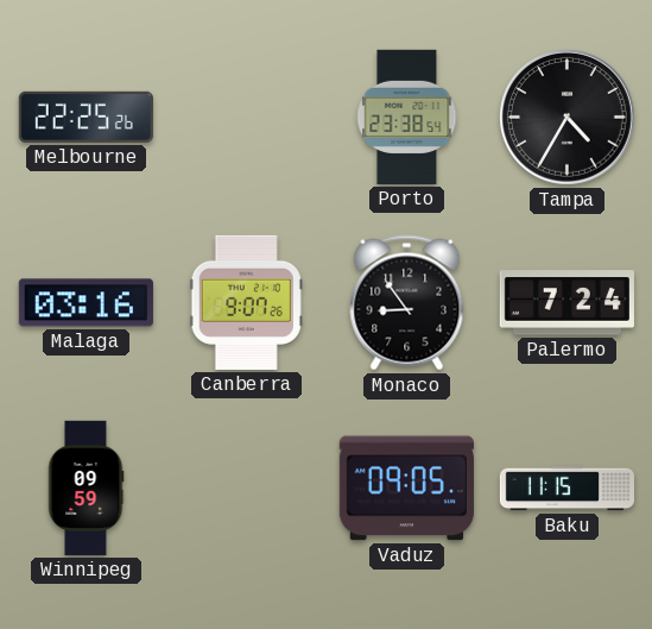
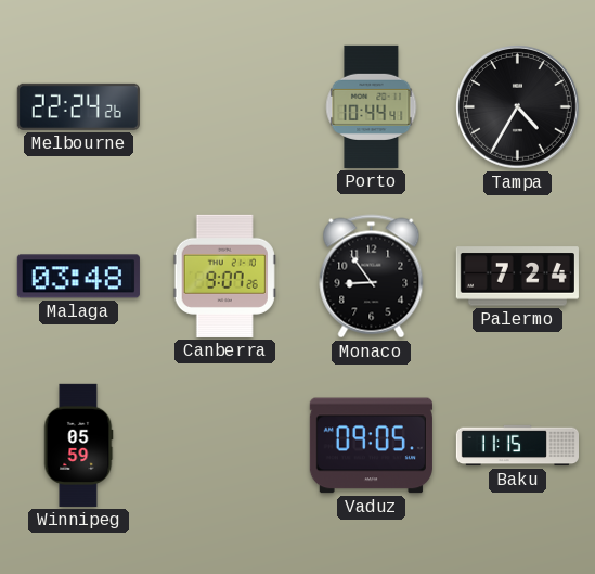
Melbourne: 22:25 -> 22:24 (78, 106)
Porto: 23:38 -> 10:44 (372, 106)
Malaga: 03:16 -> 03:48 (78, 277)
Winnipeg: 09:59 -> 05:59 (78, 445)
